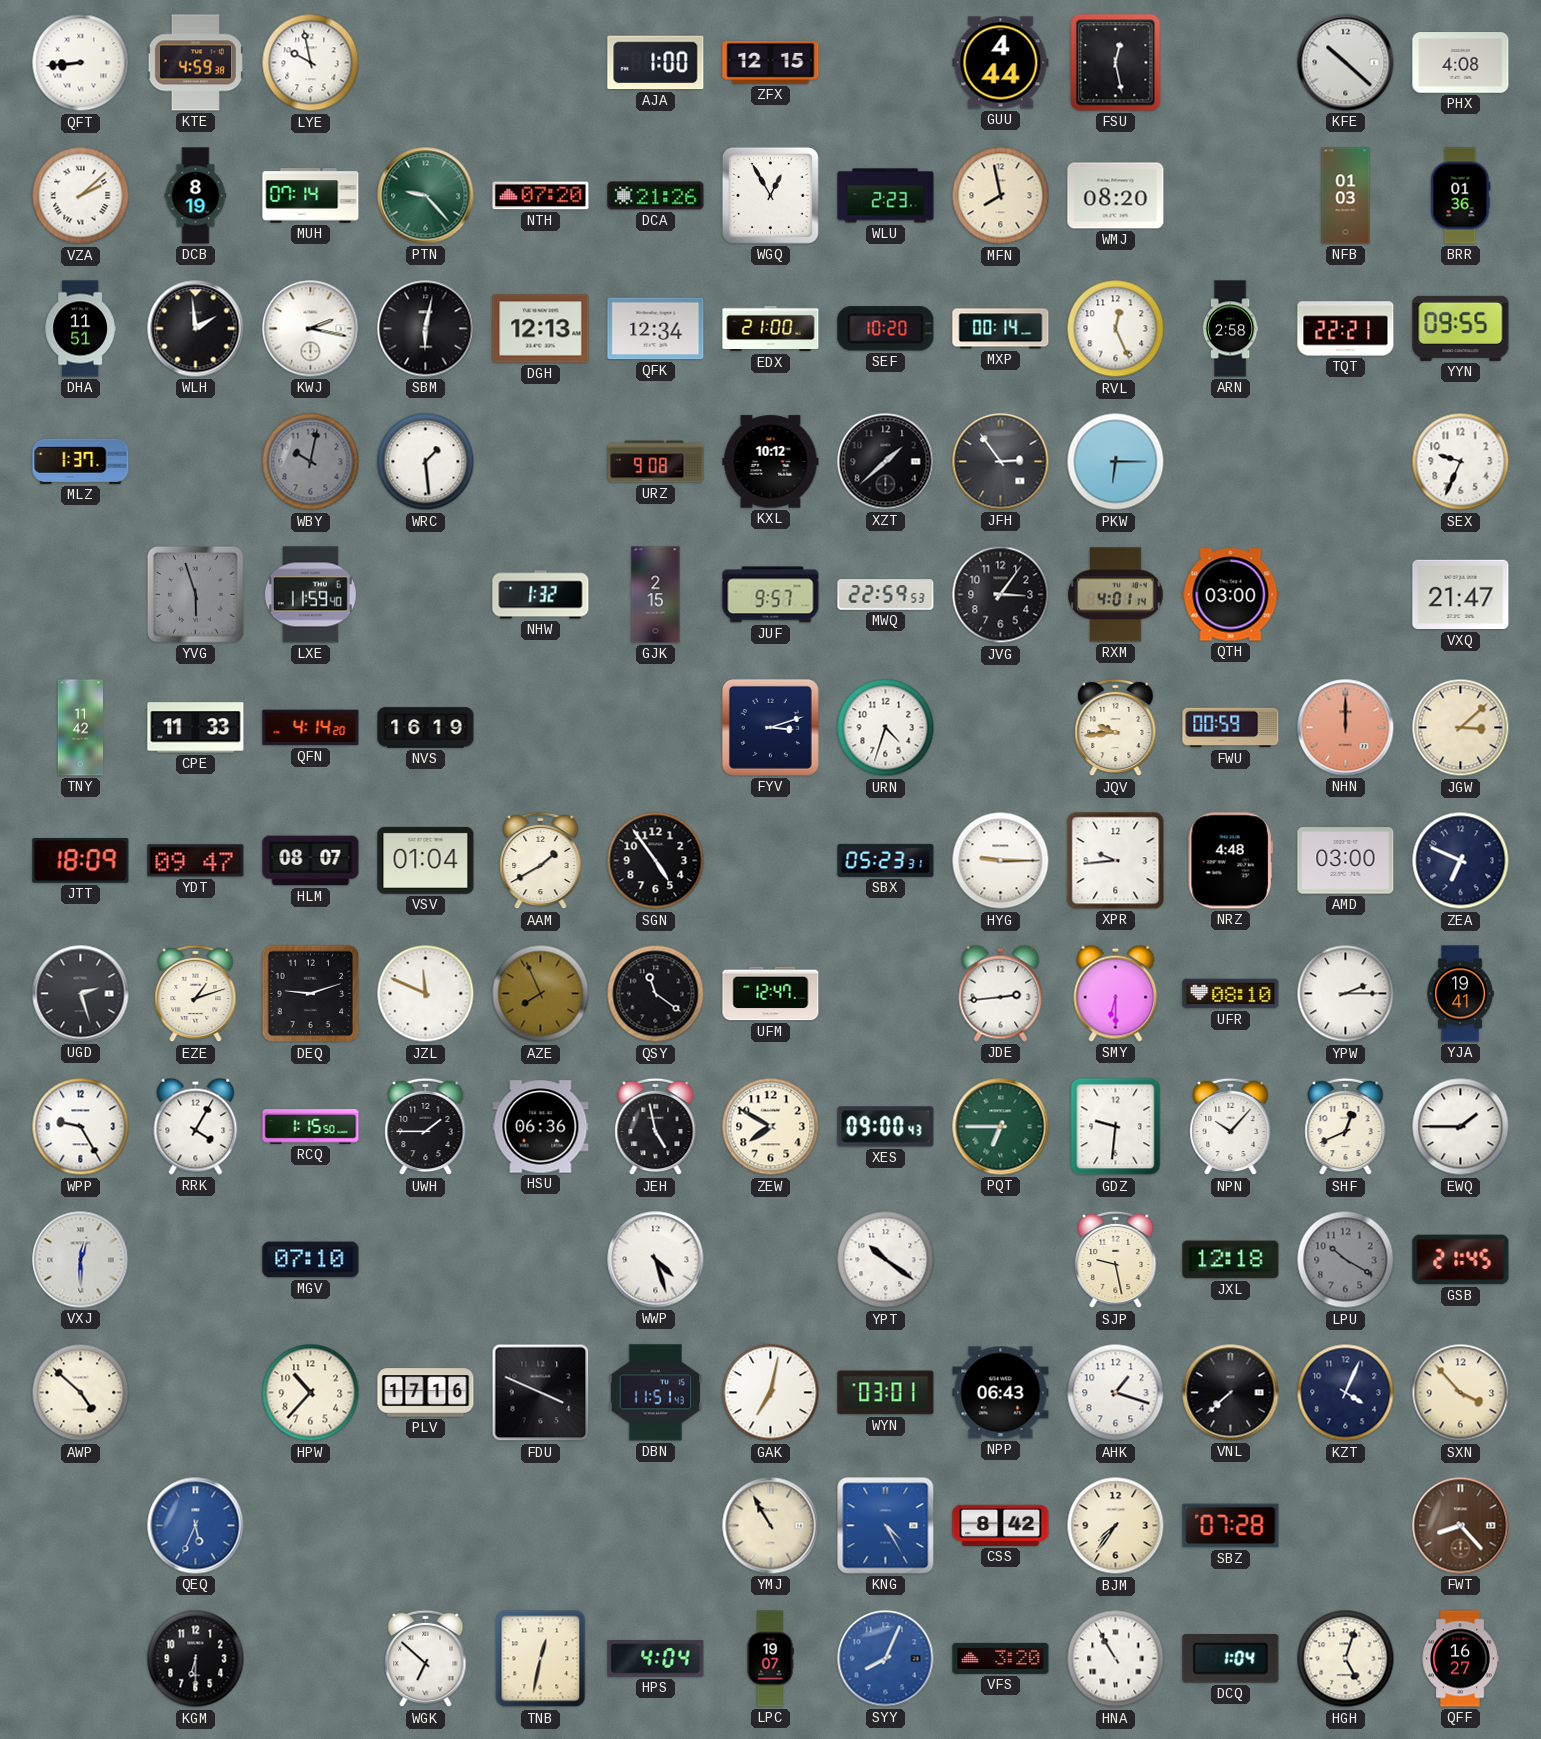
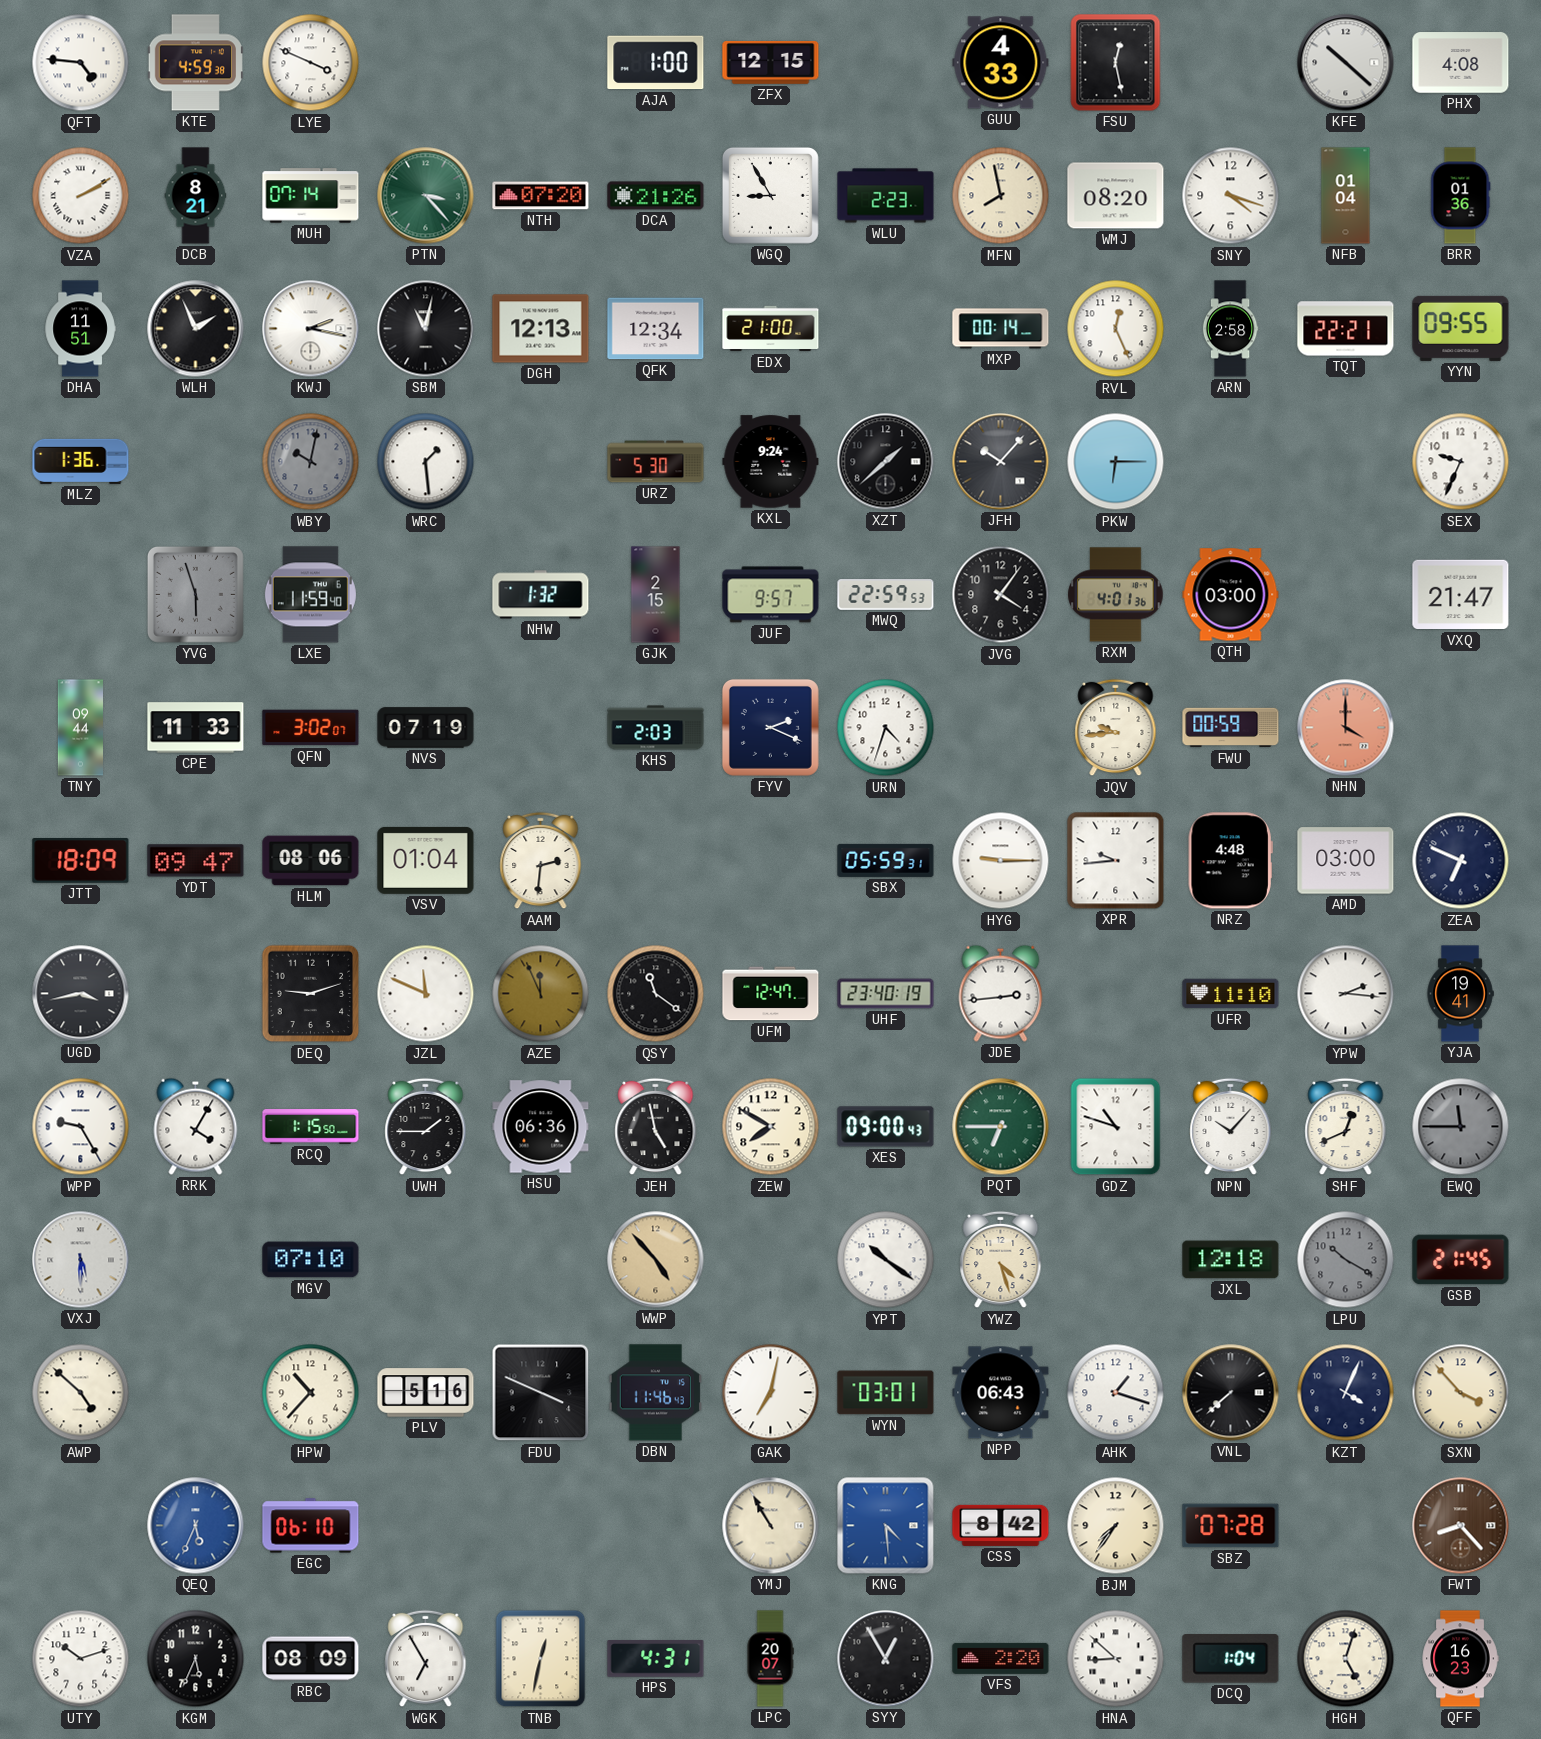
QFT: 8:44 -> 4:46 (81, 63)
LYE: 9:58 -> 3:49 (311, 63)
GUU: 4:44 -> 4:33 (1001, 63)
VZA: 2:08 -> 2:10 (81, 196)
DCB: 8:19 -> 8:21 (196, 196)
PTN: 9:23 -> 3:23 (426, 196)
WGQ: 12:55 -> 8:55 (770, 195)
SNY: none -> 4:18 (1231, 196)
NFB: 01:03 -> 01:04 (1346, 196)
WLH: 1:59 -> 1:56 (196, 329)
SBM: 6:02 -> 11:02 (426, 329)
SEF: 10:20 -> none (886, 329)
MLZ: 1:37 -> 1:36 (81, 461)
URZ: 9:08 -> 5:30 (656, 462)
KXL: 10:12 -> 9:24 (771, 462)
JFH: 2:54 -> 10:07 (1001, 462)
JVG: 3:06 -> 4:06 (1001, 595)
RXM: 4:01:14 -> 4:01:36 (1116, 595)
TNY: 11:42 -> 09:44 (81, 728)
QFN: 4:14 -> 3:02 (311, 728)
NVS: 16:19 -> 07:19 (426, 728)
KHS: none -> 2:03 (656, 728)
FYV: 3:12 -> 2:19 (770, 727)
NHN: 12:00 -> 4:00 (1346, 728)
JGW: 3:08 -> none (1461, 728)
HLM: 08:07 -> 08:06 (311, 861)
AAM: 1:40 -> 2:31 (541, 861)
SGN: 4:54 -> none (656, 861)
SBX: 05:23 -> 05:59 (886, 860)
UGD: 2:27 -> 3:43 (81, 994)
EZE: 1:12 -> none (196, 994)
AZE: 7:56 -> 11:56 (541, 994)
UHF: none -> 23:40 (886, 994)
SMY: 6:30 -> none (1116, 993)
UFR: 08:10 -> 11:10 (1231, 994)
YPW: 2:15 -> 2:16 (1346, 994)
GDZ: 9:31 -> 10:48 (1116, 1127)
EWQ: 1:45 -> 11:45 (1461, 1127)
EWQ dial: white -> grey (1461, 1127)
VXJ: 12:30 -> 5:30 (81, 1260)
WWP: 4:27 -> 4:53 (656, 1260)
WWP dial: white -> champagne (656, 1260)
YWZ: none -> 4:27 (1001, 1260)
SJP: 9:28 -> none (1116, 1260)
PLV: 17:16 -> 5:16 (426, 1393)
DBN: 11:51 -> 11:46 (655, 1393)
EGC: none -> 06:10 (311, 1526)
KNG: 4:25 -> 4:29 (886, 1526)
UTY: none -> 10:12 (81, 1659)
KGM: 6:30 -> 5:34 (196, 1659)
RBC: none -> 08:09 (311, 1659)
WGK: 6:52 -> 6:55 (426, 1659)
HPS: 4:04 -> 4:31 (656, 1659)
LPC: 19:07 -> 20:07 (770, 1659)
SYY: 8:04 -> 12:55 (886, 1659)
SYY dial: blue -> black (886, 1659)
VFS: 3:20 -> 2:20 (1001, 1658)
HNA: 10:55 -> 8:52 (1116, 1659)
QFF: 16:27 -> 16:23 (1460, 1659)
